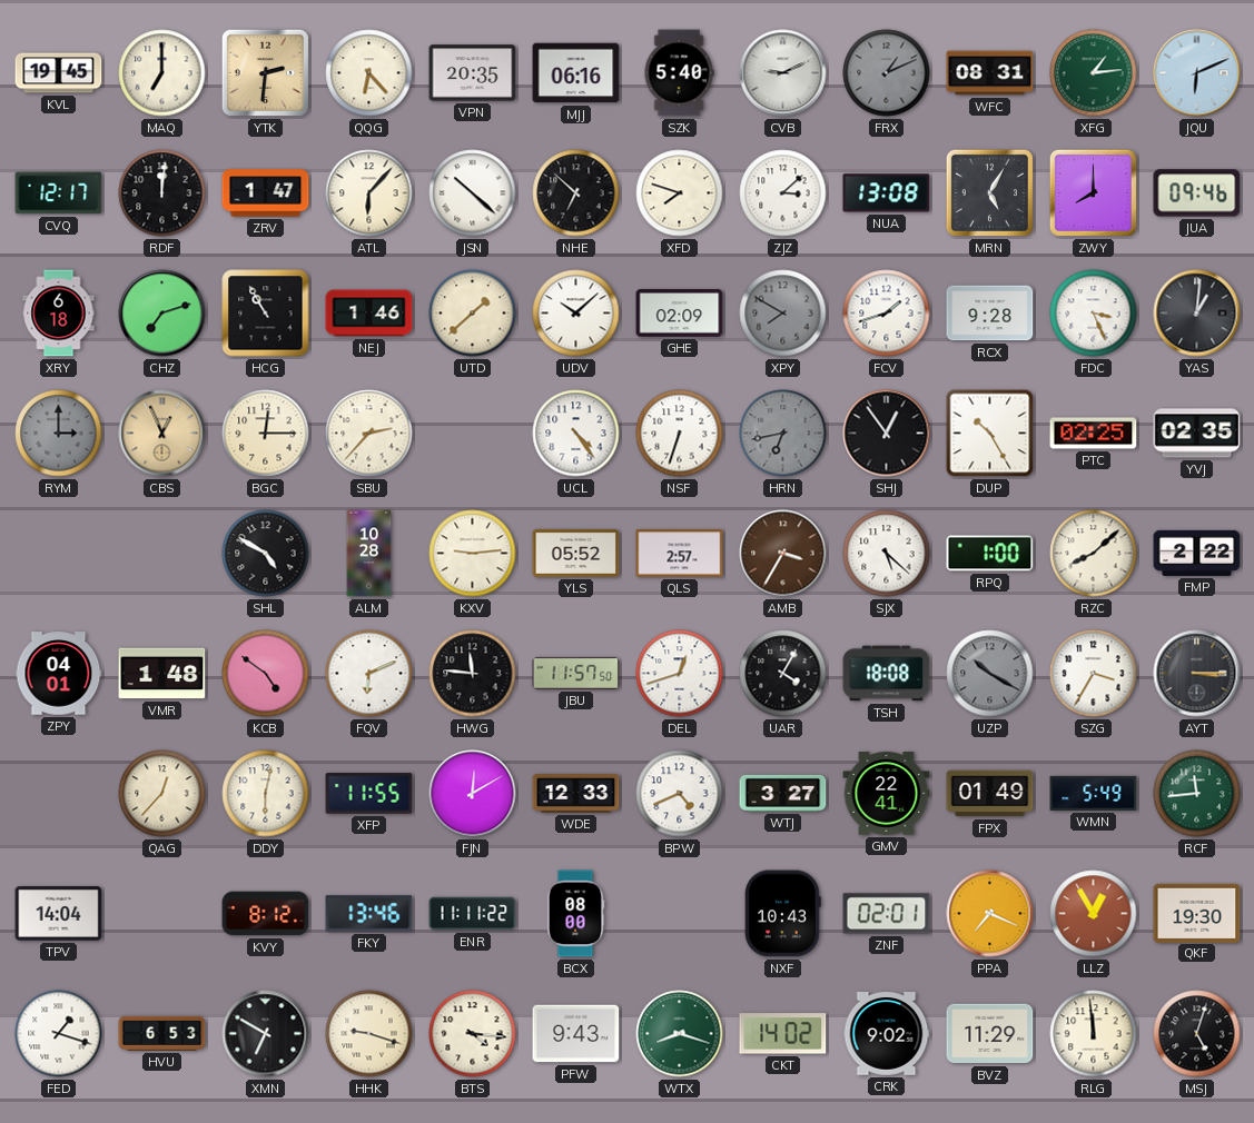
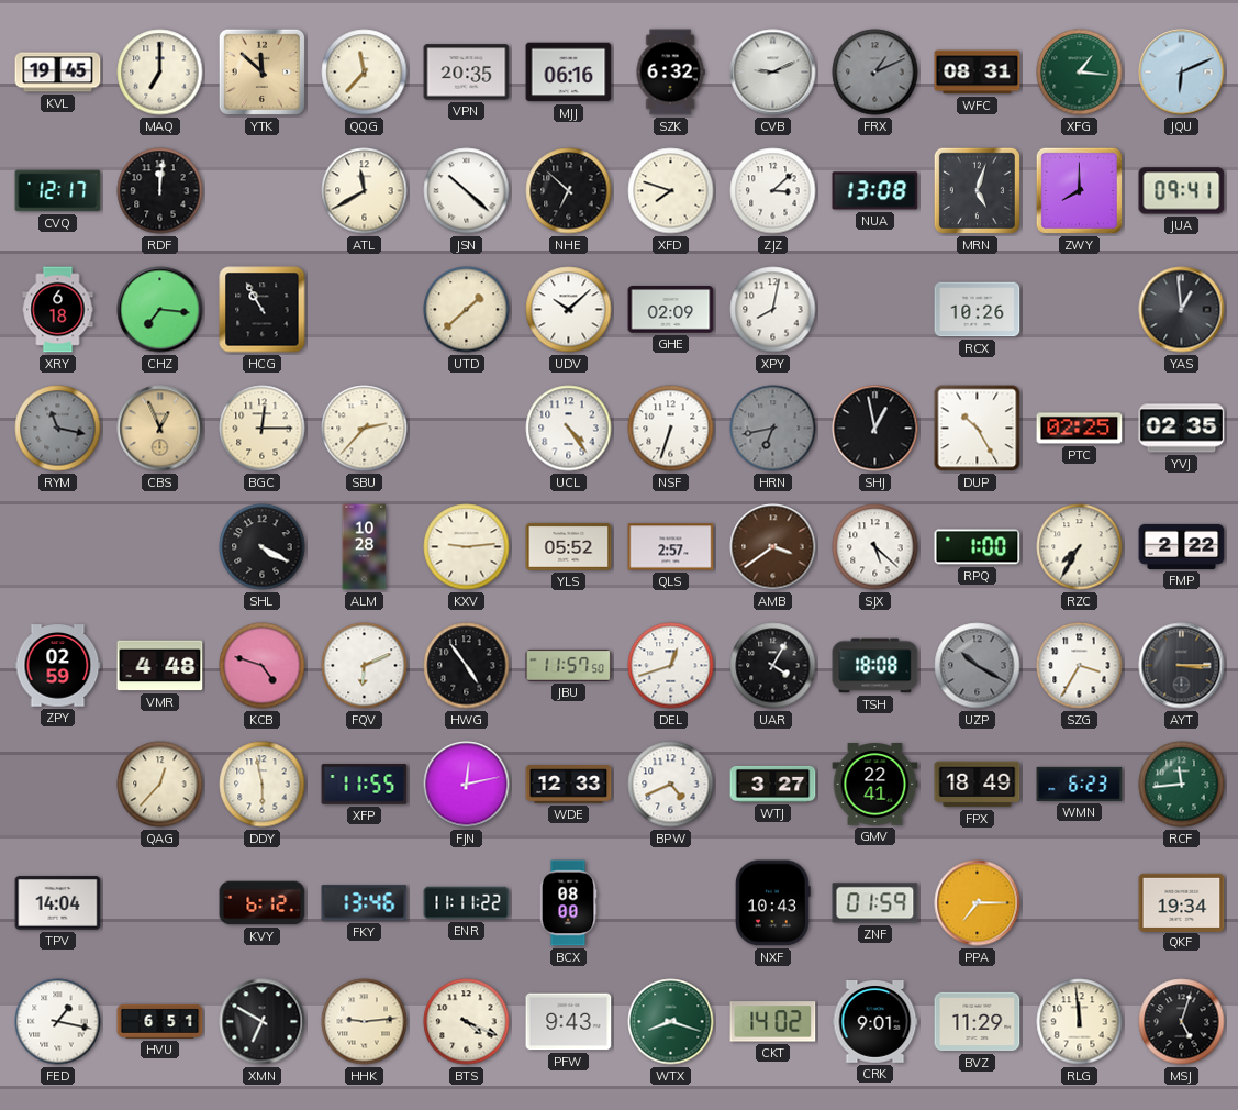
YTK: 2:31 -> 11:52 (261, 71)
QQG: 6:23 -> 11:37 (365, 73)
SZK: 5:40 -> 6:32 (670, 73)
XFG: 1:14 -> 1:16 (1080, 73)
ZRV: 1:47 -> none (266, 193)
ATL: 6:07 -> 11:40 (365, 191)
MRN: 5:05 -> 5:03 (977, 190)
JUA: 09:46 -> 09:41 (1182, 191)
CHZ: 7:12 -> 7:16 (160, 310)
NEJ: 1:46 -> none (369, 314)
XPY: 7:50 -> 8:02 (773, 310)
XPY dial: grey -> white (773, 310)
FCV: 1:42 -> none (887, 314)
RCX: 9:28 -> 10:26 (978, 310)
FDC: 3:26 -> none (1094, 314)
YAS: 1:01 -> 12:59 (1182, 310)
RYM: 3:00 -> 11:17 (58, 429)
SHJ: 12:54 -> 12:58 (875, 429)
SHL: 4:50 -> 4:20 (263, 547)
AMB: 3:35 -> 3:39 (773, 547)
RZC: 8:08 -> 7:35 (1080, 547)
ZPY: 04:01 -> 02:59 (58, 666)
VMR: 1:48 -> 4:48 (160, 666)
KCB: 4:51 -> 4:48 (263, 666)
HWG: 11:46 -> 4:54 (467, 666)
DDY: 6:02 -> 5:58 (263, 785)
FJN: 12:10 -> 12:13 (467, 785)
FPX: 01:49 -> 18:49 (978, 785)
WMN: 5:49 -> 6:23 (1080, 784)
KVY: 8:12 -> 6:12 (263, 903)
ZNF: 02:01 -> 01:59 (875, 903)
PPA: 7:19 -> 7:15 (978, 903)
LLZ: 12:55 -> none (1094, 914)
QKF: 19:30 -> 19:34 (1182, 902)
FED: 1:18 -> 1:17 (58, 1022)
HVU: 6:53 -> 6:51 (160, 1021)
HHK: 9:18 -> 9:14 (365, 1022)
BTS: 4:16 -> 4:19 (467, 1022)
CRK: 9:02 -> 9:01 (875, 1022)
